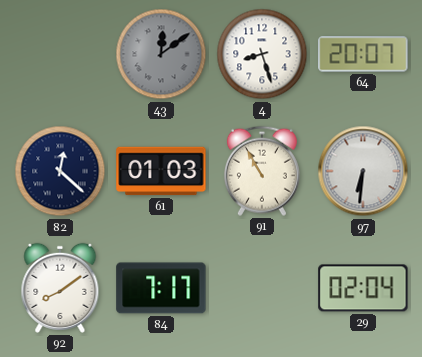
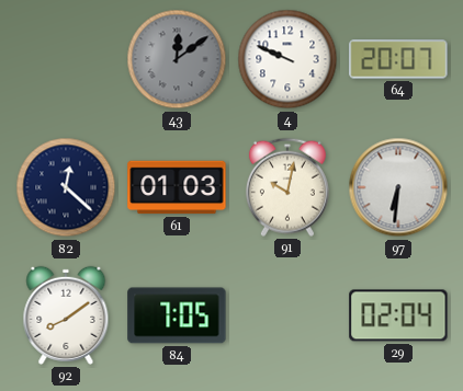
4: 8:27 -> 9:49 (287, 59)
91: 10:55 -> 10:02 (287, 187)
84: 7:17 -> 7:05 (177, 315)
